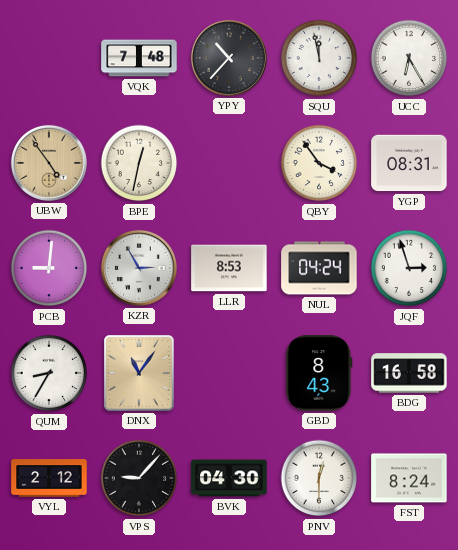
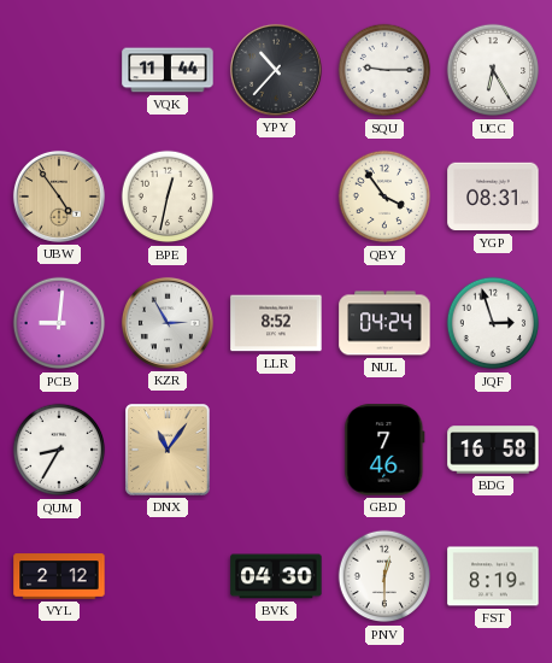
VQK: 7:48 -> 11:44 (168, 70)
SQU: 11:58 -> 9:15 (384, 70)
LLR: 8:53 -> 8:52 (276, 323)
GBD: 8:43 -> 7:46 (384, 450)
VPS: 9:07 -> none (139, 478)
FST: 8:24 -> 8:19 (493, 576)
